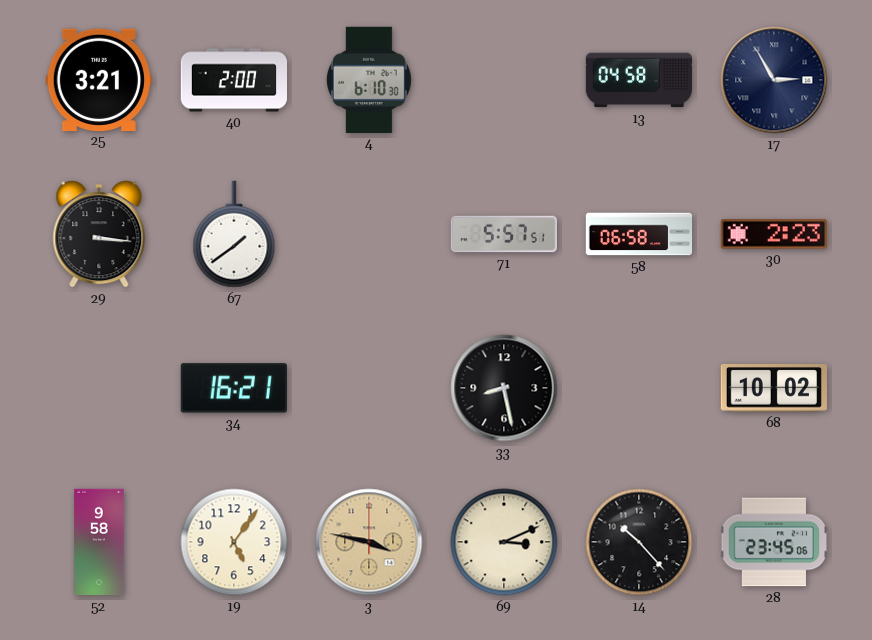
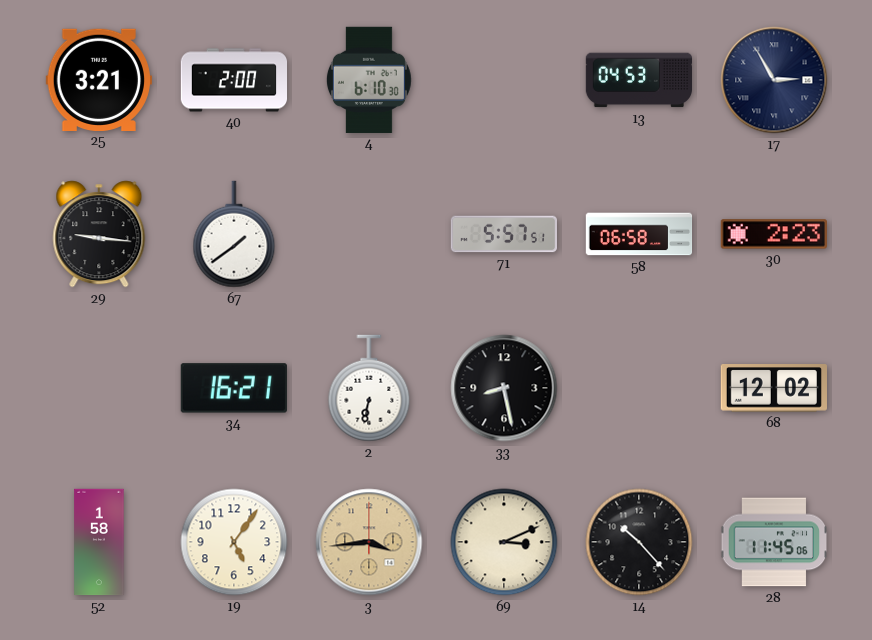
13: 04:58 -> 04:53 (638, 80)
29: 3:16 -> 9:16 (99, 234)
2: none -> 6:32 (369, 388)
68: 10:02 -> 12:02 (773, 388)
52: 9:58 -> 1:58 (99, 542)
3: 3:47 -> 3:44 (369, 542)
28: 23:45 -> 11:45 (774, 542)
